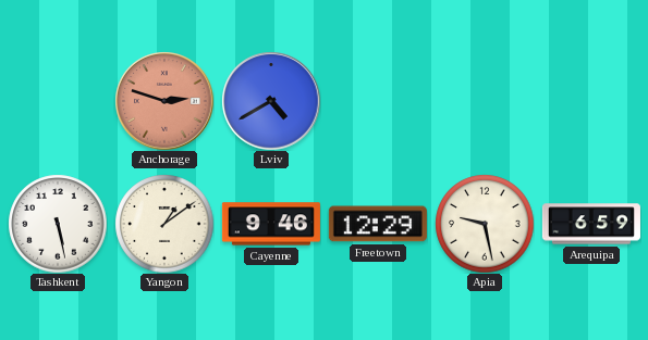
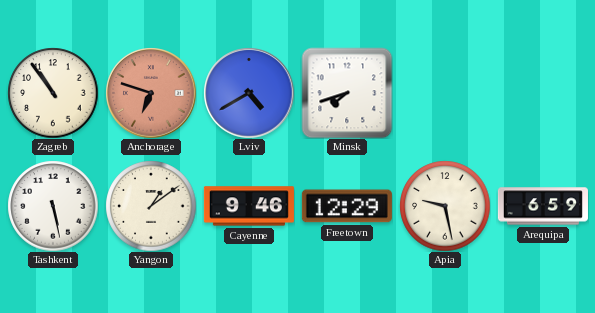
Zagreb: none -> 10:54 (53, 93)
Anchorage: 2:48 -> 6:48 (151, 93)
Minsk: none -> 7:42 (347, 93)
